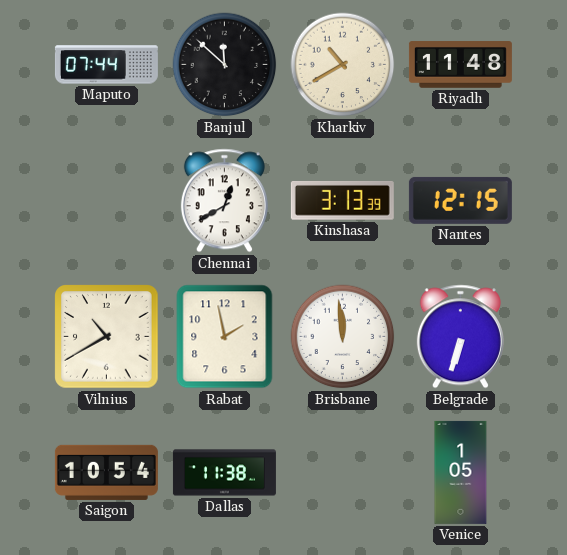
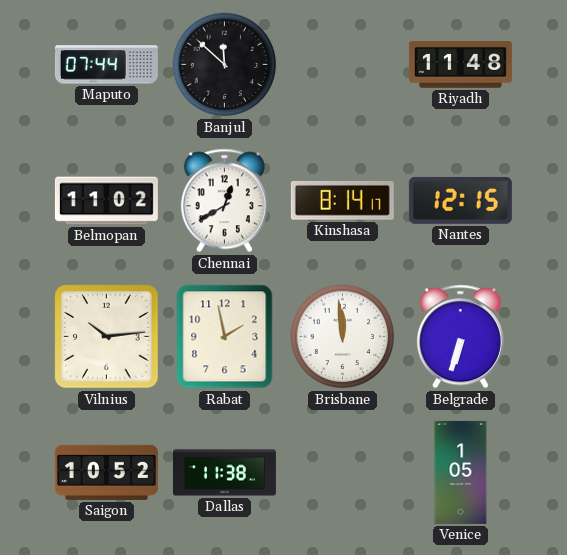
Kharkiv: 10:40 -> none (343, 65)
Belmopan: none -> 11:02 (106, 201)
Kinshasa: 3:13 -> 8:14 (342, 201)
Vilnius: 10:40 -> 10:14 (107, 337)
Saigon: 10:54 -> 10:52 (106, 472)
